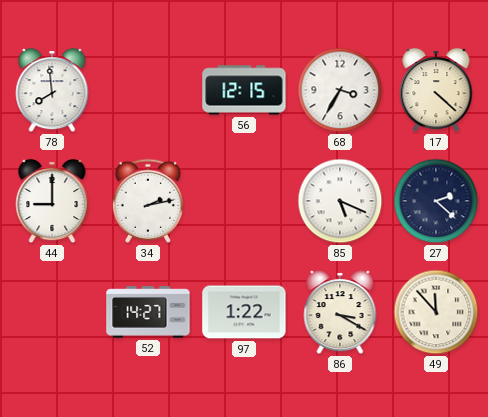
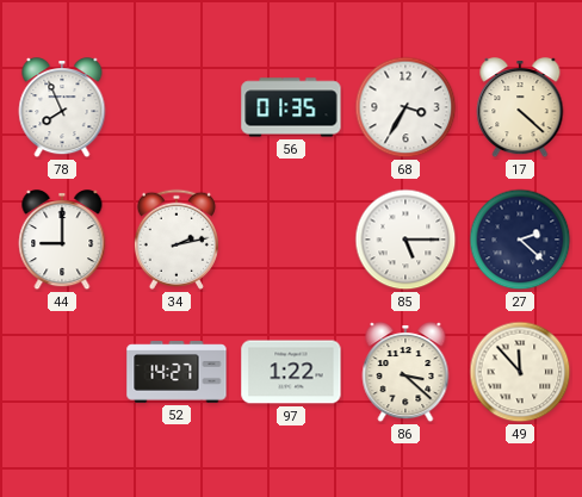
78: 7:59 -> 7:56 (62, 108)
56: 12:15 -> 01:35 (291, 107)
85: 5:19 -> 5:15 (405, 240)
86: 3:20 -> 3:22 (405, 373)
